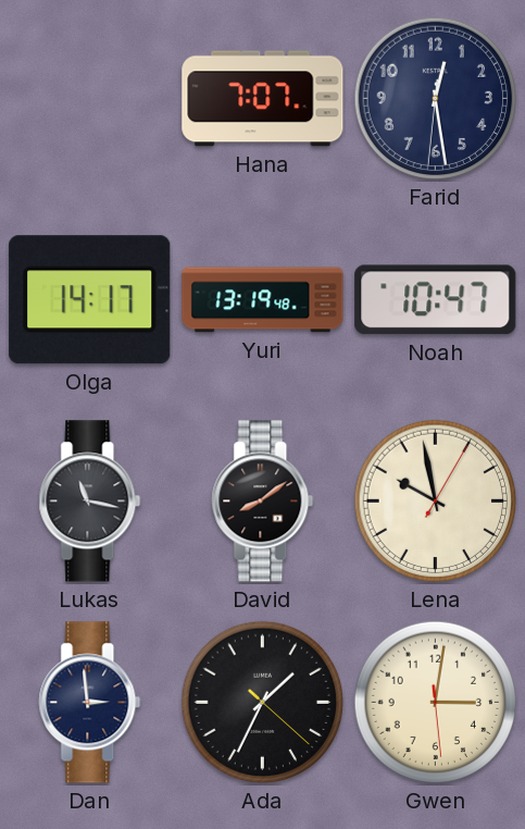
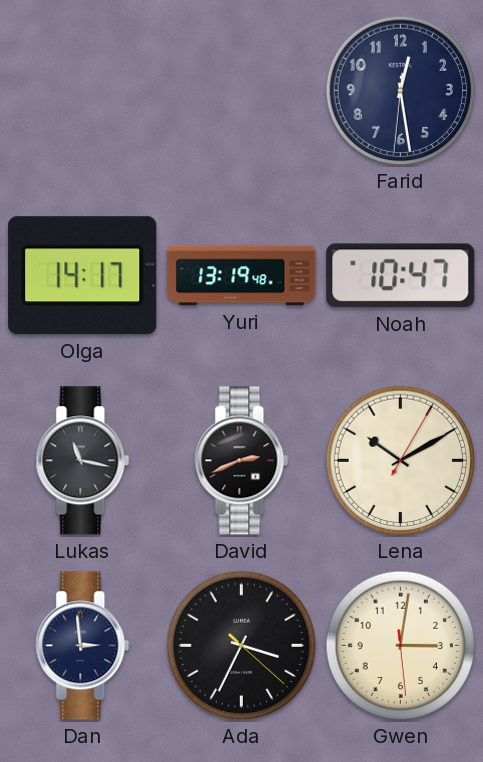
Hana: 7:07 -> none (263, 99)
David: 8:09 -> 2:41 (242, 461)
Lena: 9:58 -> 10:10 (401, 461)
Ada: 1:34 -> 3:34 (242, 646)
